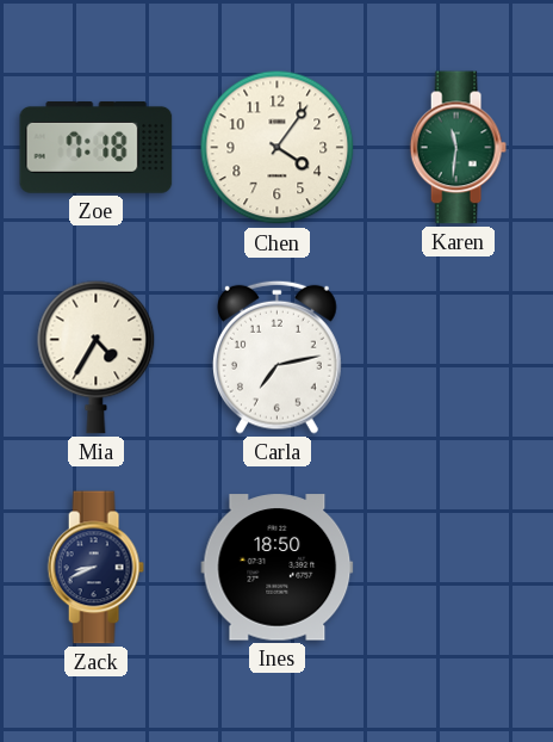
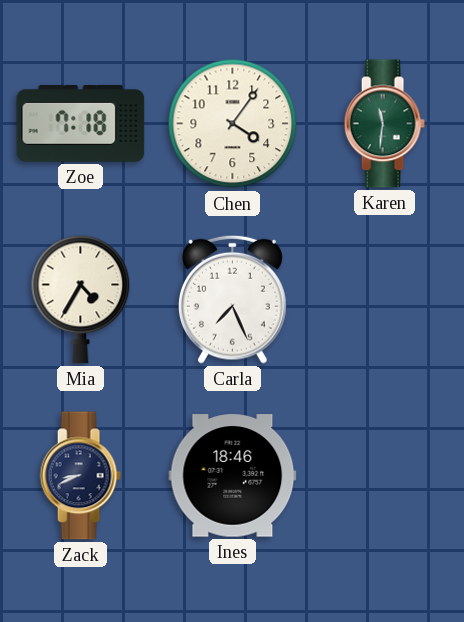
Carla: 7:13 -> 7:26 (233, 299)
Ines: 18:50 -> 18:46 (233, 476)
